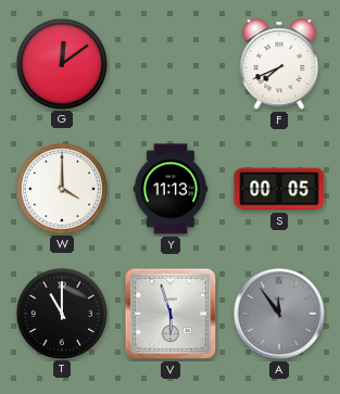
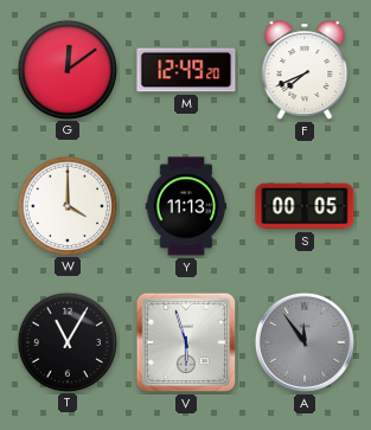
M: none -> 12:49 (186, 70)
T: 11:00 -> 11:05 (66, 341)
